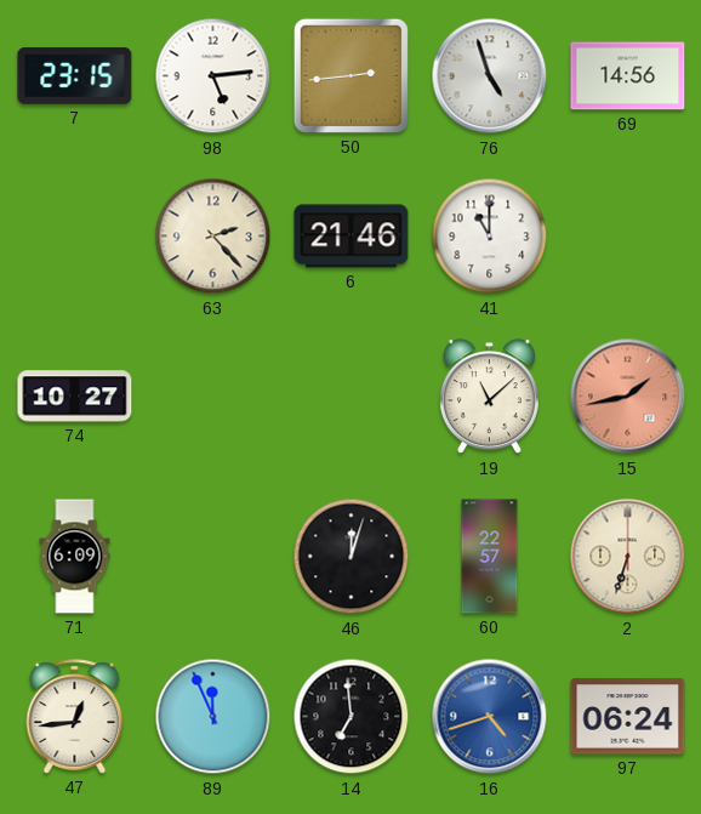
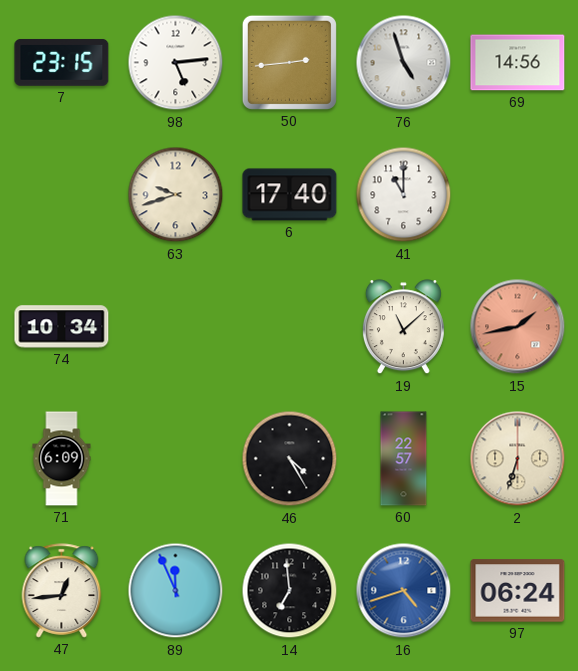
63: 2:23 -> 9:42 (176, 195)
6: 21:46 -> 17:40 (290, 195)
74: 10:27 -> 10:34 (62, 327)
46: 12:03 -> 4:25 (290, 459)
